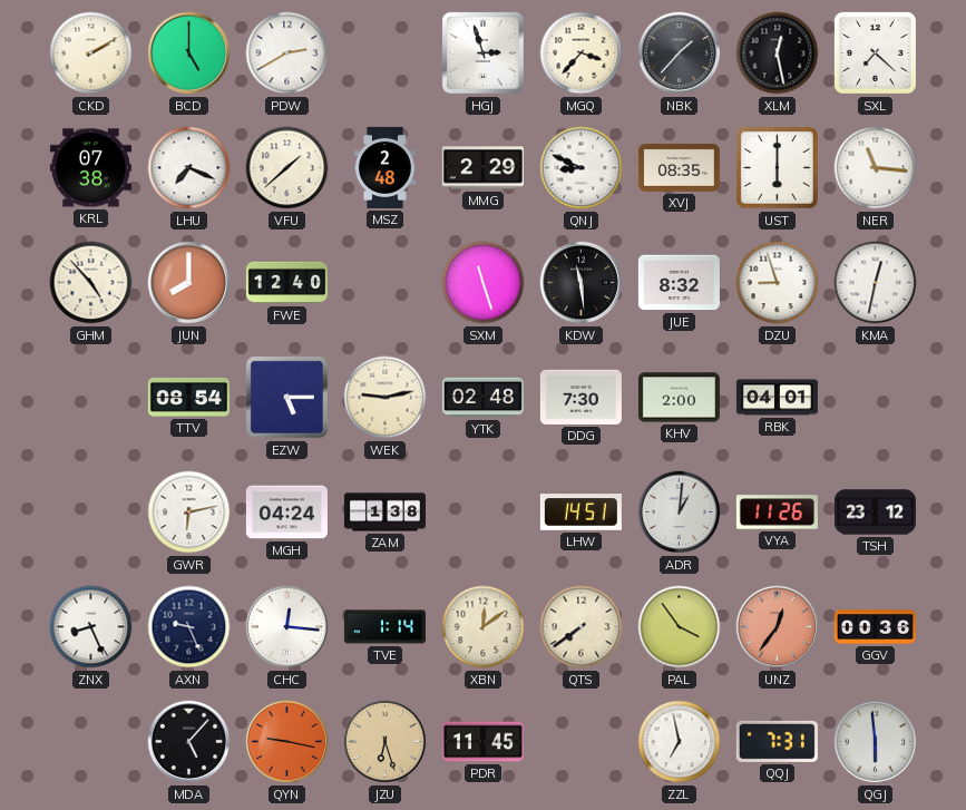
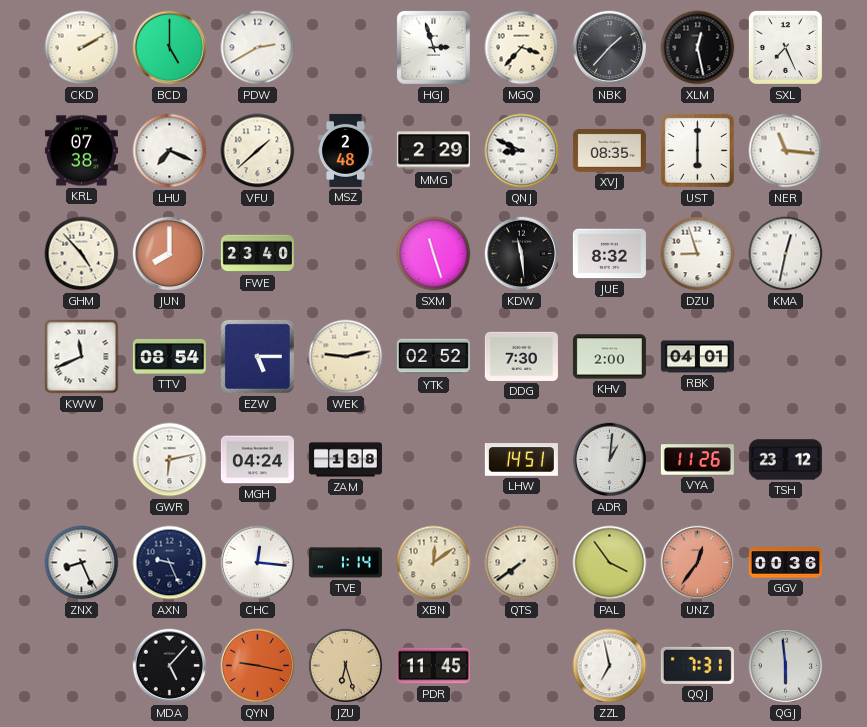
SXL: 7:22 -> 7:26 (785, 47)
FWE: 12:40 -> 23:40 (257, 254)
KWW: none -> 11:41 (82, 357)
YTK: 02:48 -> 02:52 (433, 357)
